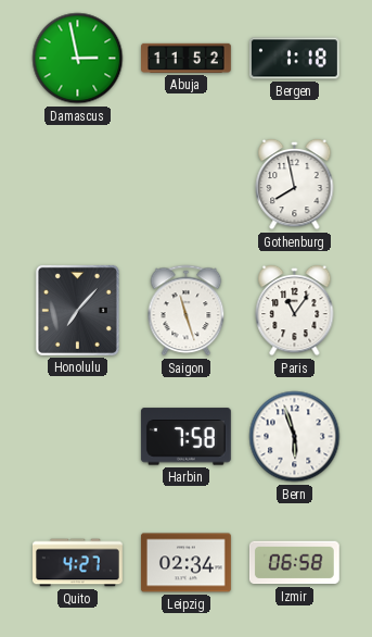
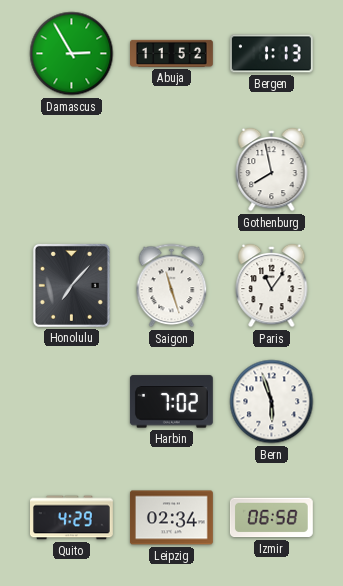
Damascus: 2:58 -> 2:55 (72, 54)
Bergen: 1:18 -> 1:13 (272, 54)
Harbin: 7:58 -> 7:02 (171, 402)
Quito: 4:27 -> 4:29 (72, 518)
